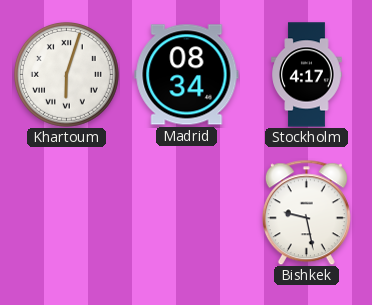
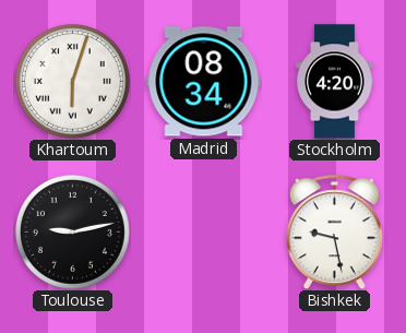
Stockholm: 4:17 -> 4:20 (335, 82)
Toulouse: none -> 9:13 (72, 231)
